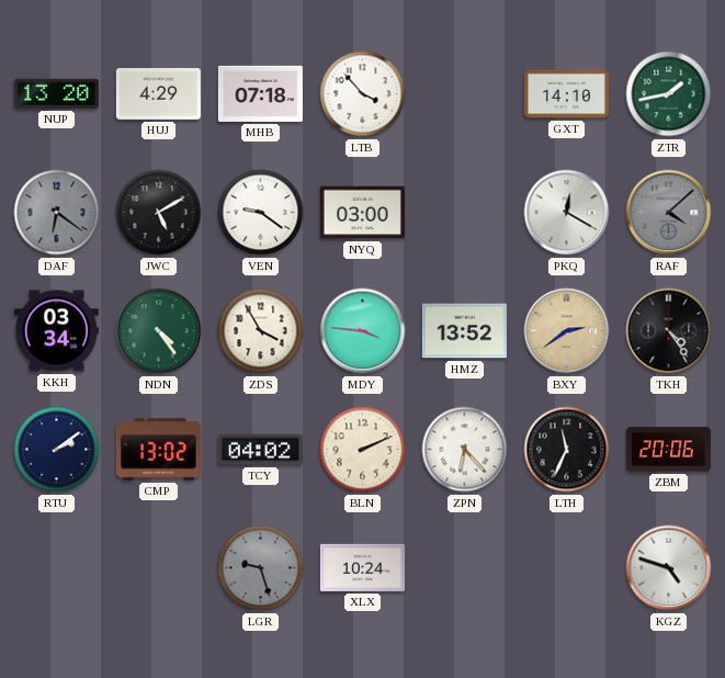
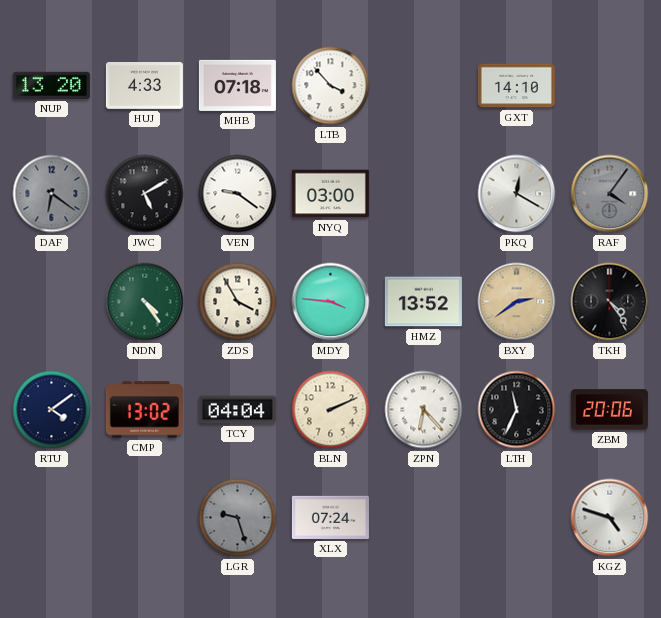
HUJ: 4:29 -> 4:33 (144, 86)
ZTR: 1:43 -> none (669, 94)
RAF: 4:08 -> 4:06 (610, 194)
KKH: 03:34 -> none (56, 331)
RTU: 2:09 -> 4:09 (52, 410)
TCY: 04:02 -> 04:04 (237, 410)
XLX: 10:24 -> 07:24 (330, 517)
